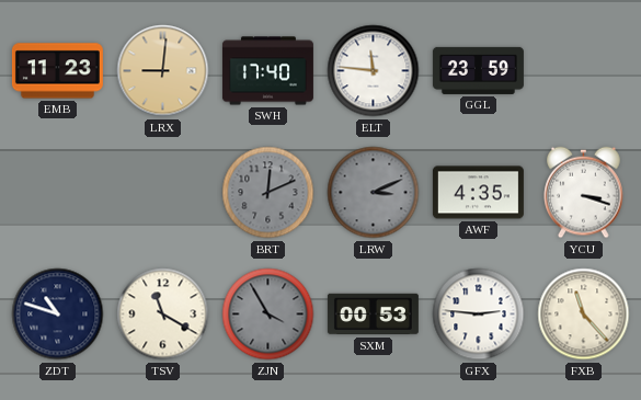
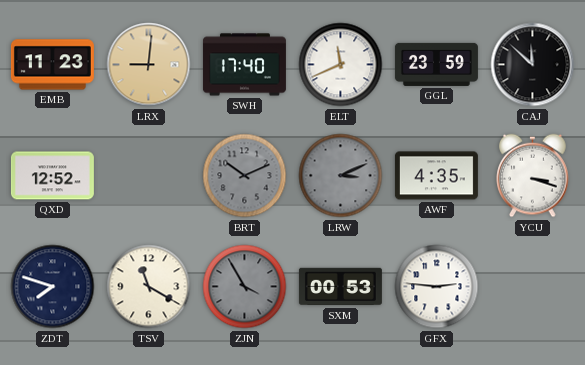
ELT: 11:46 -> 11:41 (341, 65)
CAJ: none -> 11:52 (533, 65)
QXD: none -> 12:52 (52, 176)
BRT: 12:11 -> 10:11 (245, 176)
ZDT: 10:48 -> 7:48 (53, 287)
FXB: 11:23 -> none (584, 315)
